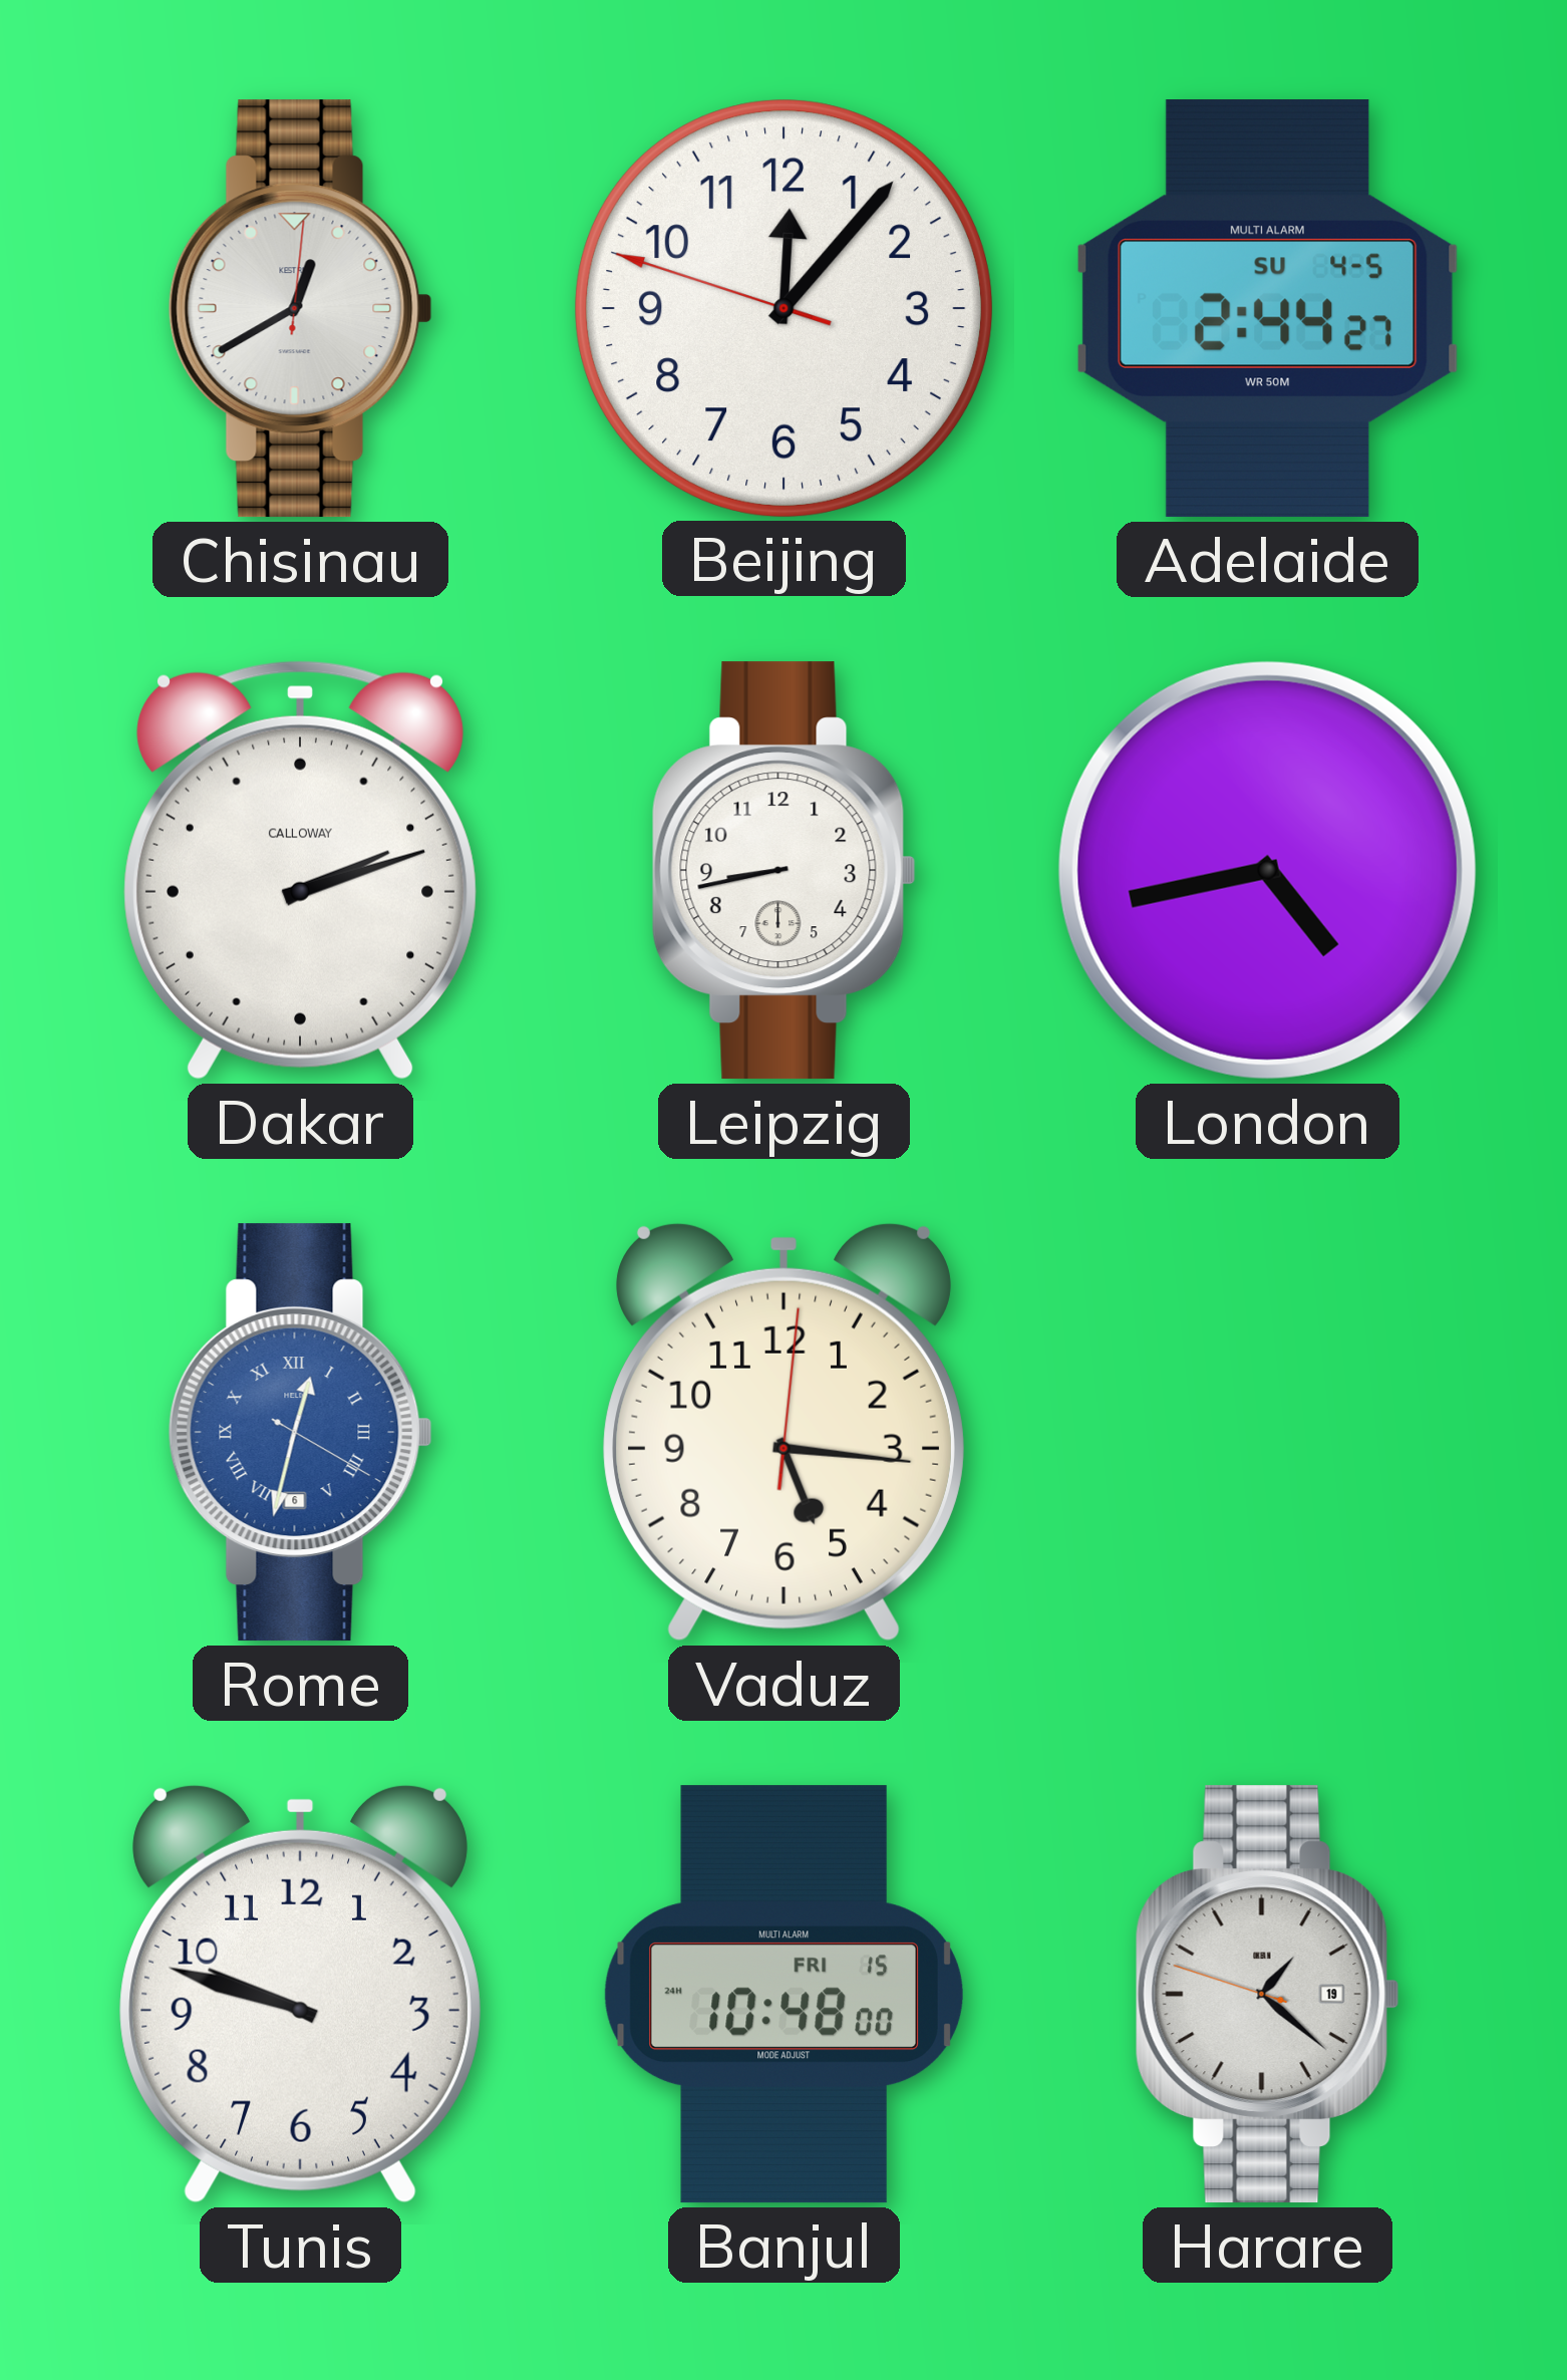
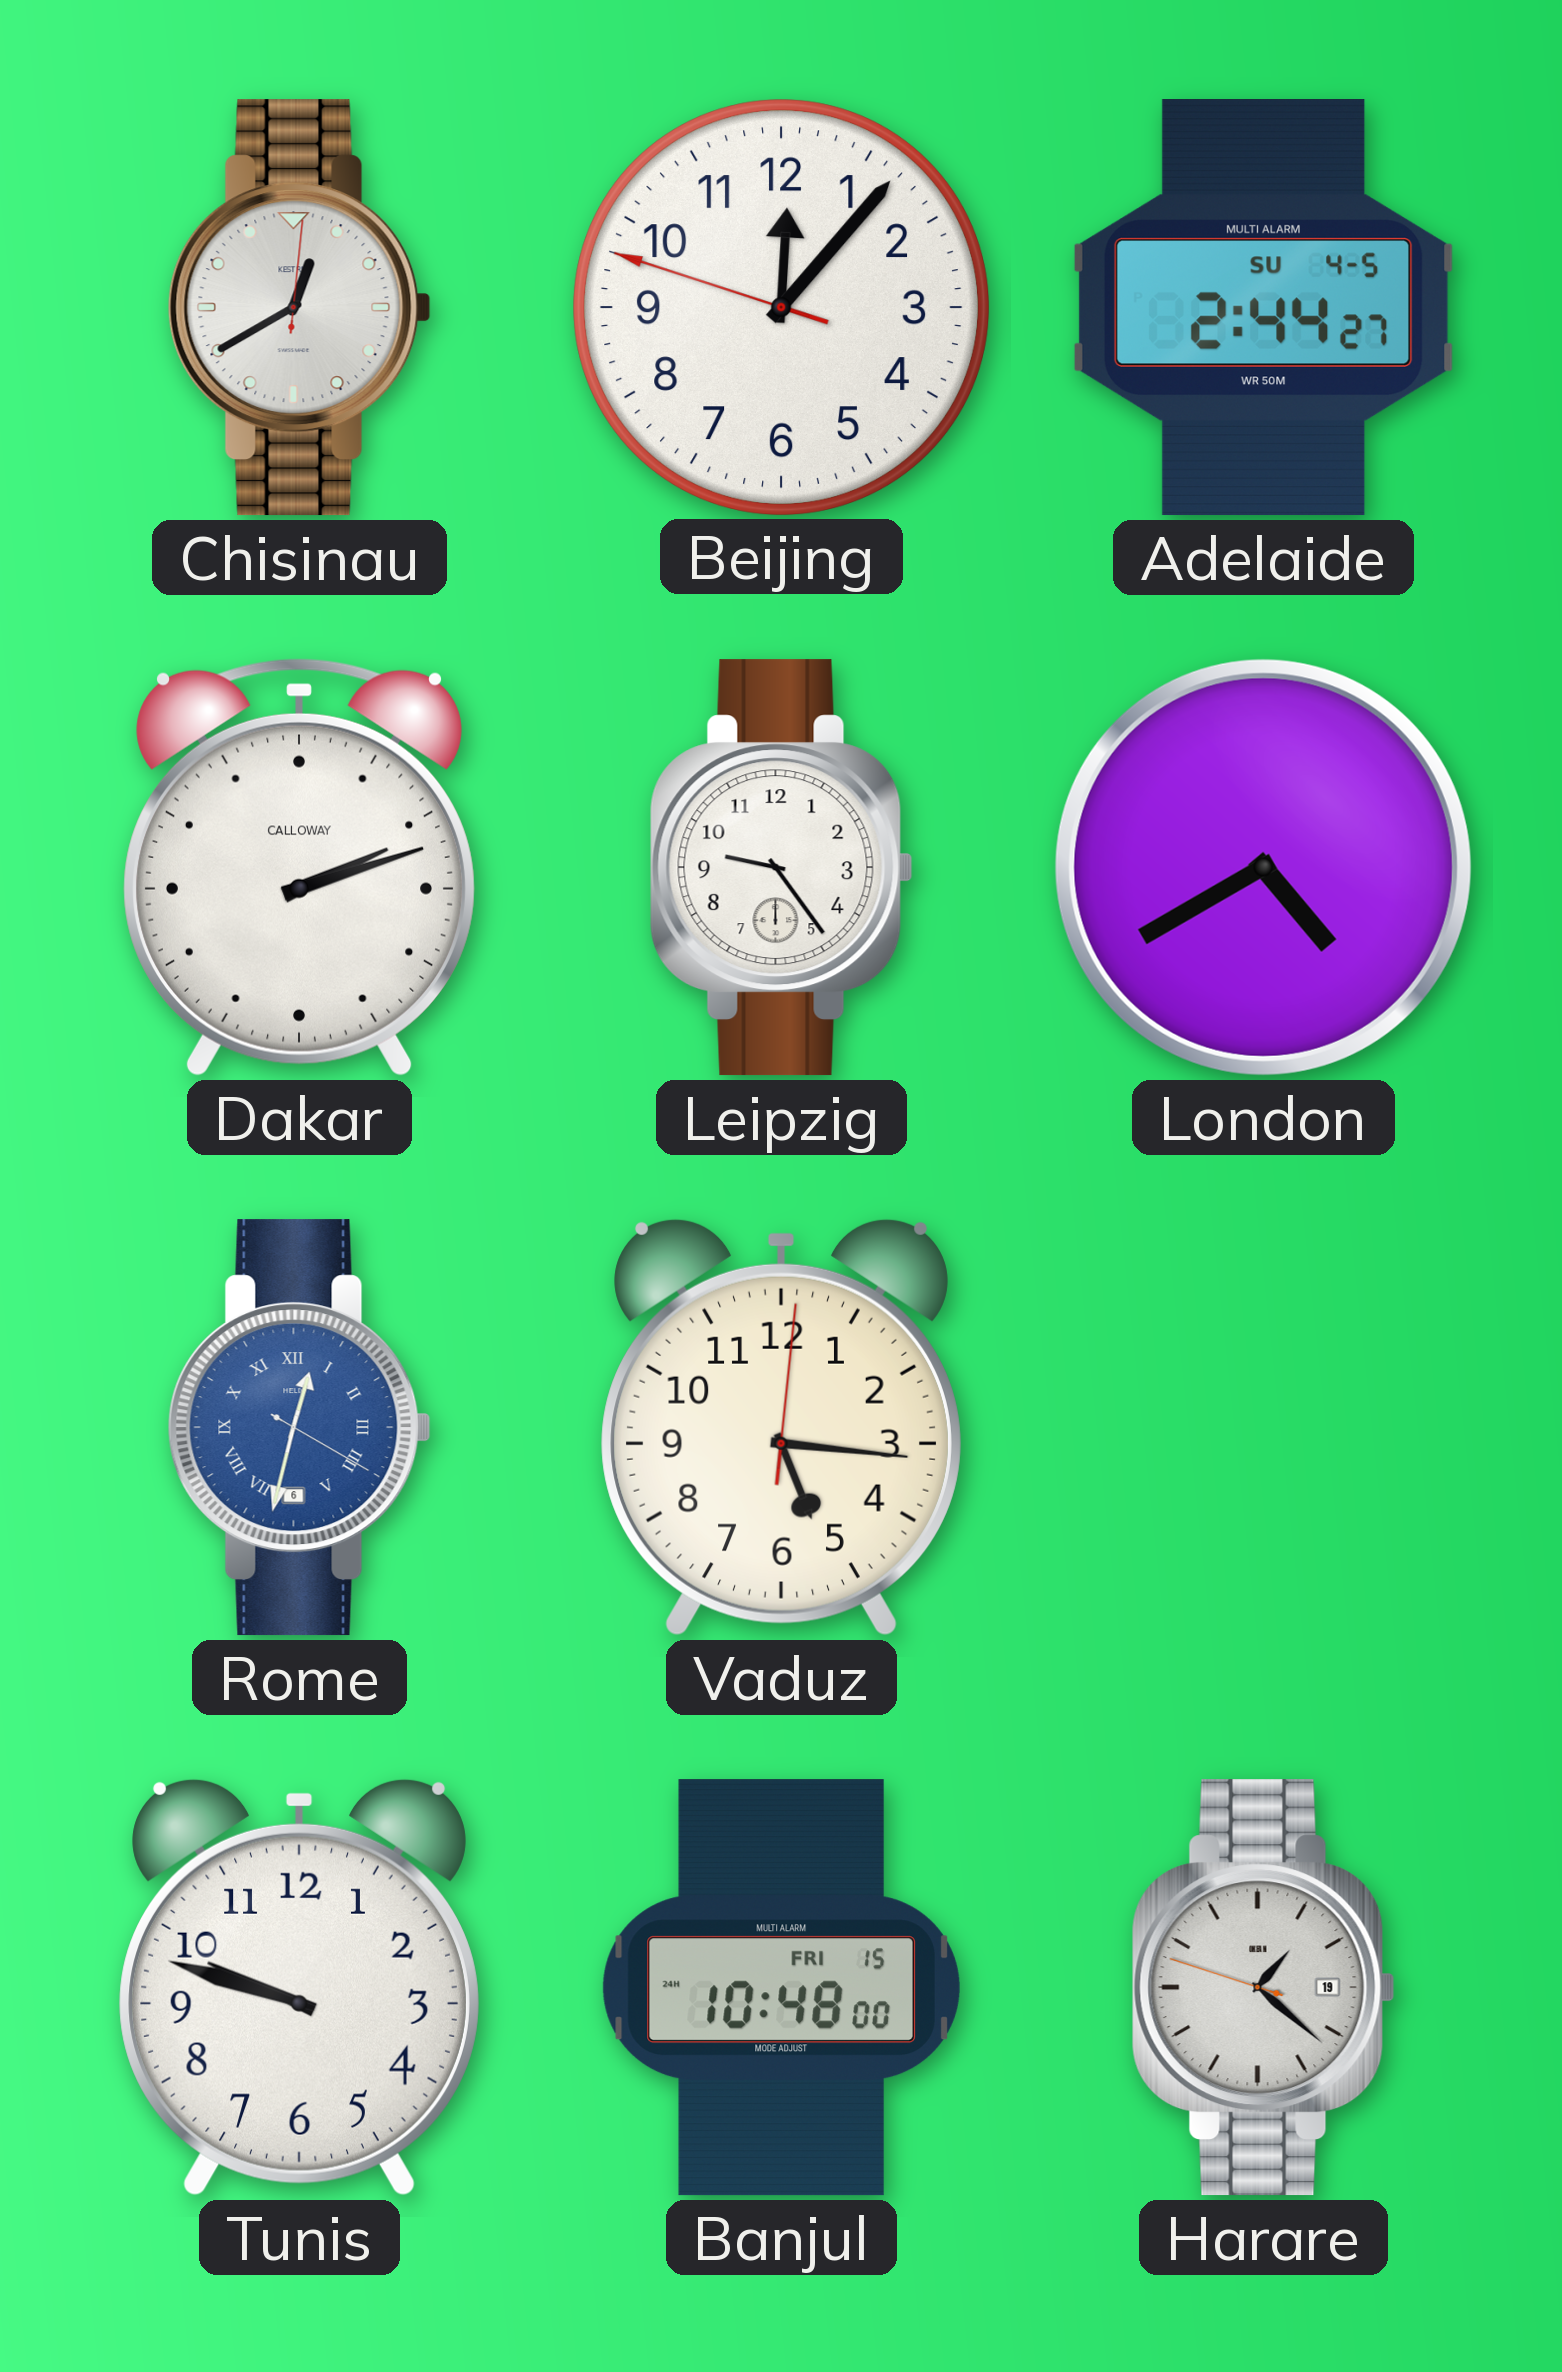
Leipzig: 8:43 -> 9:24 (781, 868)
London: 4:43 -> 4:40 (1263, 867)
